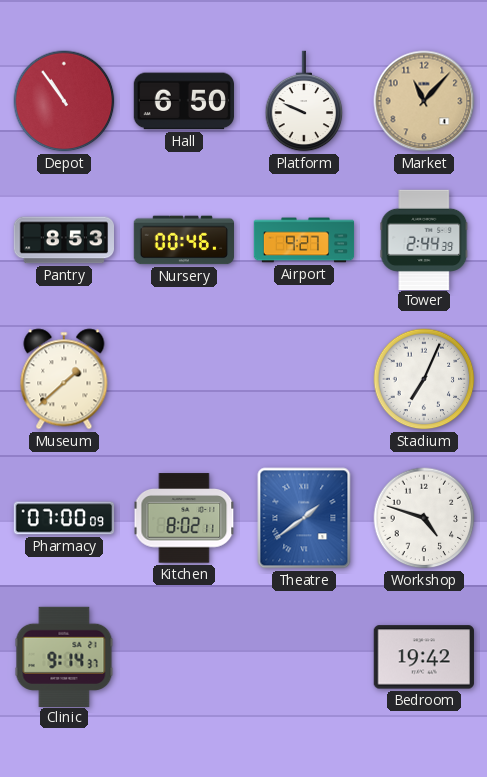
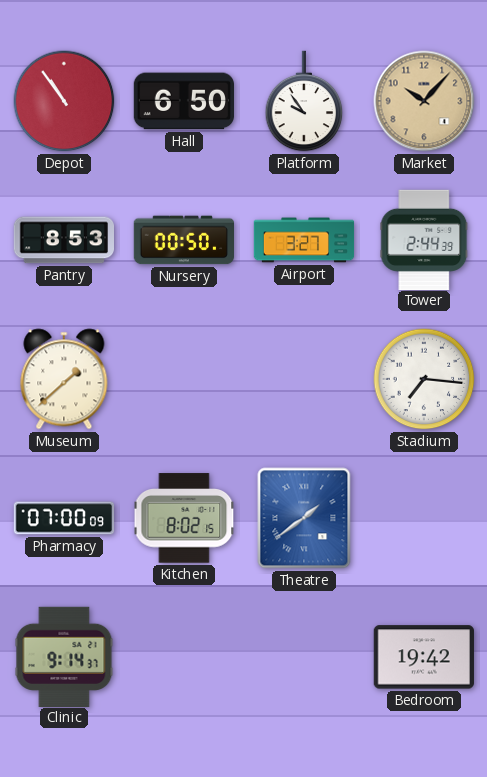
Platform: 9:49 -> 9:54 (304, 101)
Market: 11:07 -> 10:07 (424, 101)
Nursery: 00:46 -> 00:50 (183, 240)
Airport: 9:27 -> 3:27 (304, 240)
Stadium: 7:04 -> 7:16 (424, 379)
Kitchen: 8:02:11 -> 8:02:15 (184, 518)
Workshop: 4:48 -> none (424, 518)
